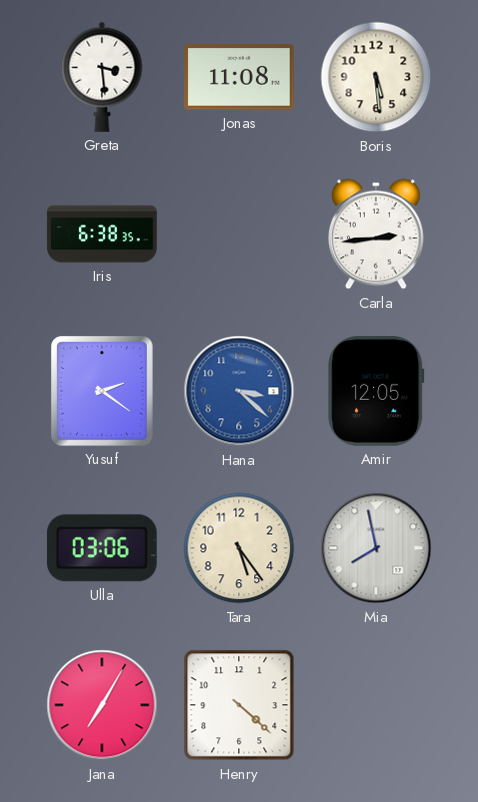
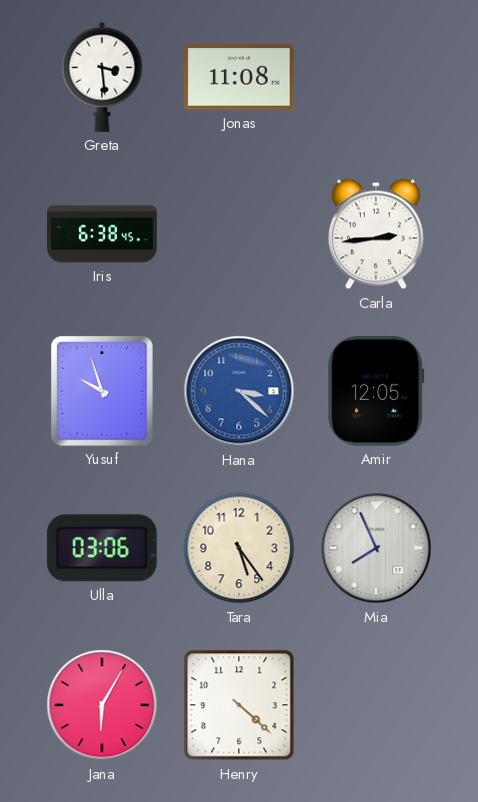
Boris: 5:29 -> none (376, 77)
Iris: 6:38:35 -> 6:38:45 (102, 234)
Yusuf: 2:21 -> 9:57 (102, 391)
Mia: 7:58 -> 7:56 (376, 548)
Jana: 7:05 -> 6:05 (102, 705)
